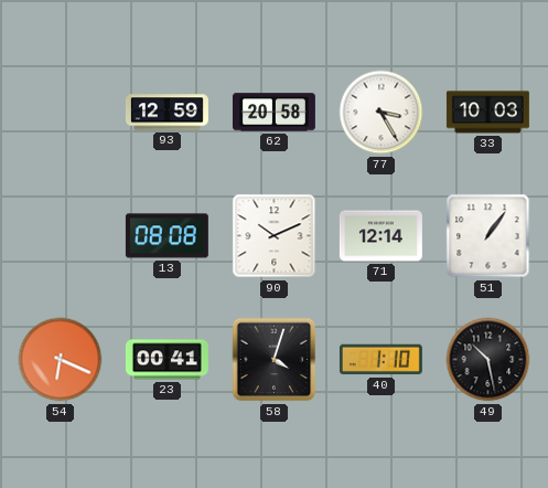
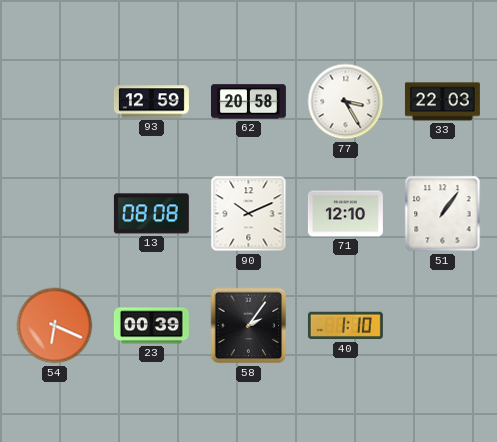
33: 10:03 -> 22:03 (442, 102)
71: 12:14 -> 12:10 (345, 214)
23: 00:41 -> 00:39 (151, 326)
58: 4:03 -> 2:06 (249, 326)
49: 10:28 -> none (488, 360)
